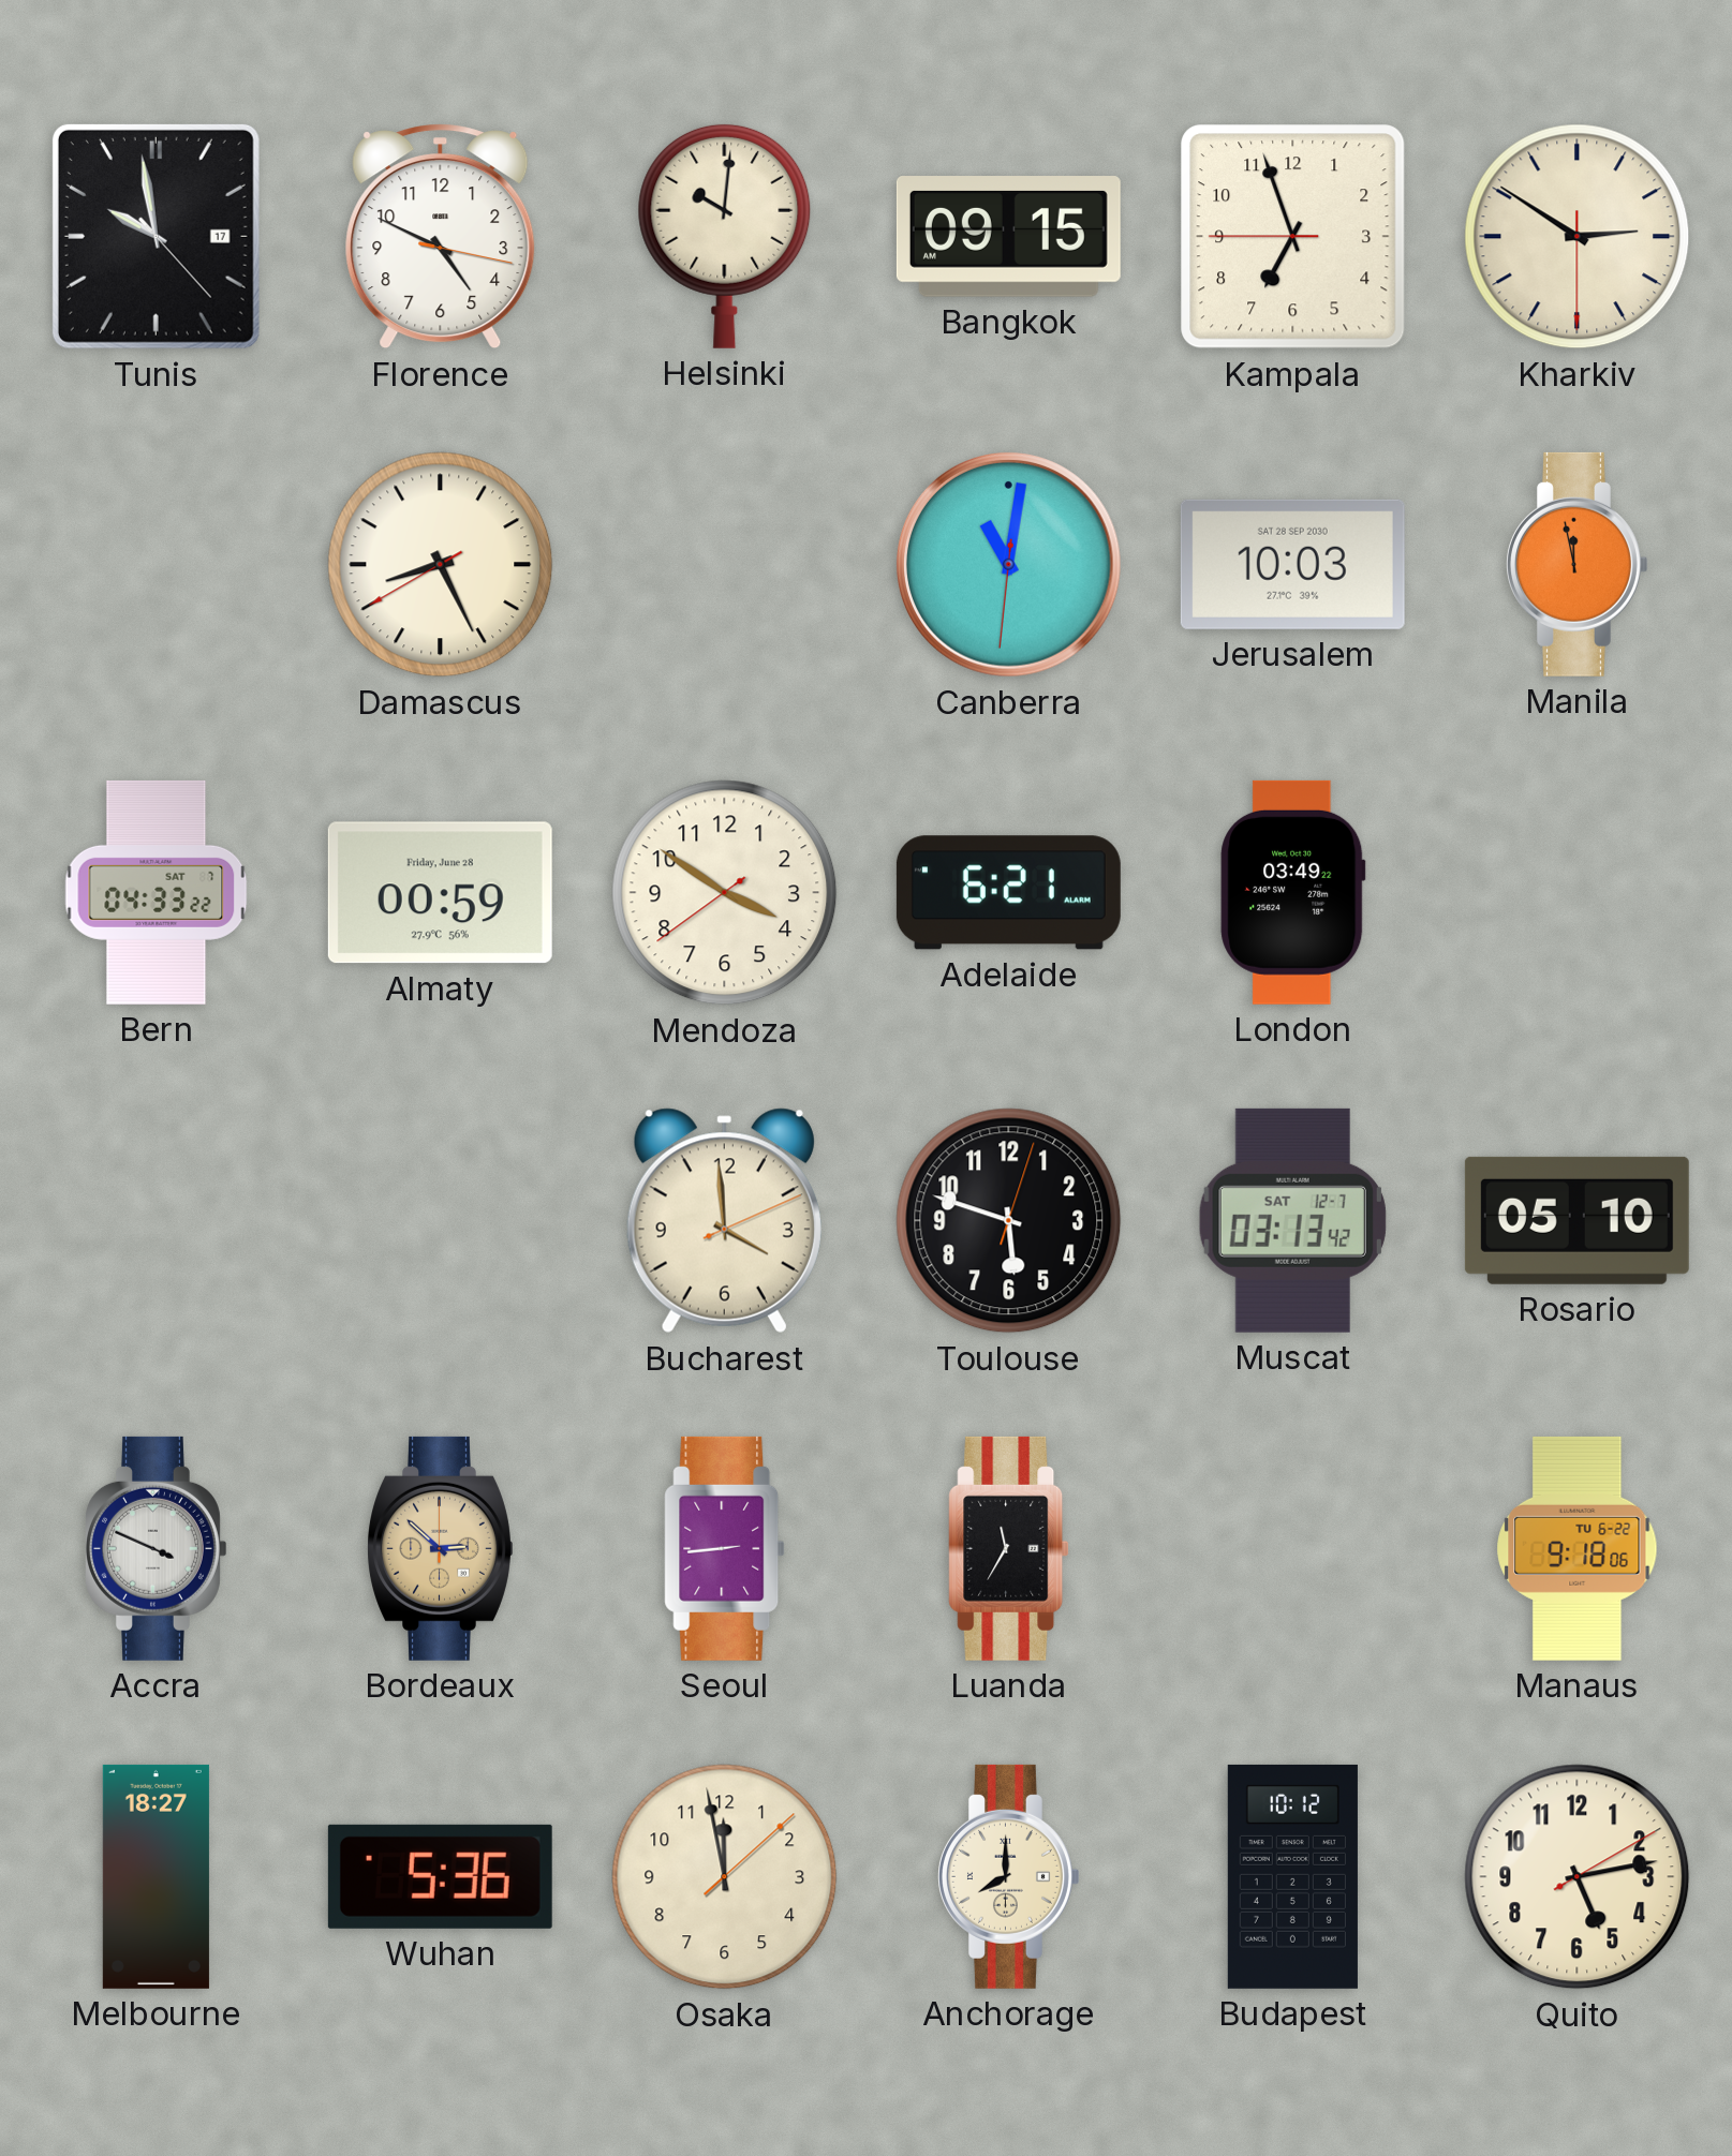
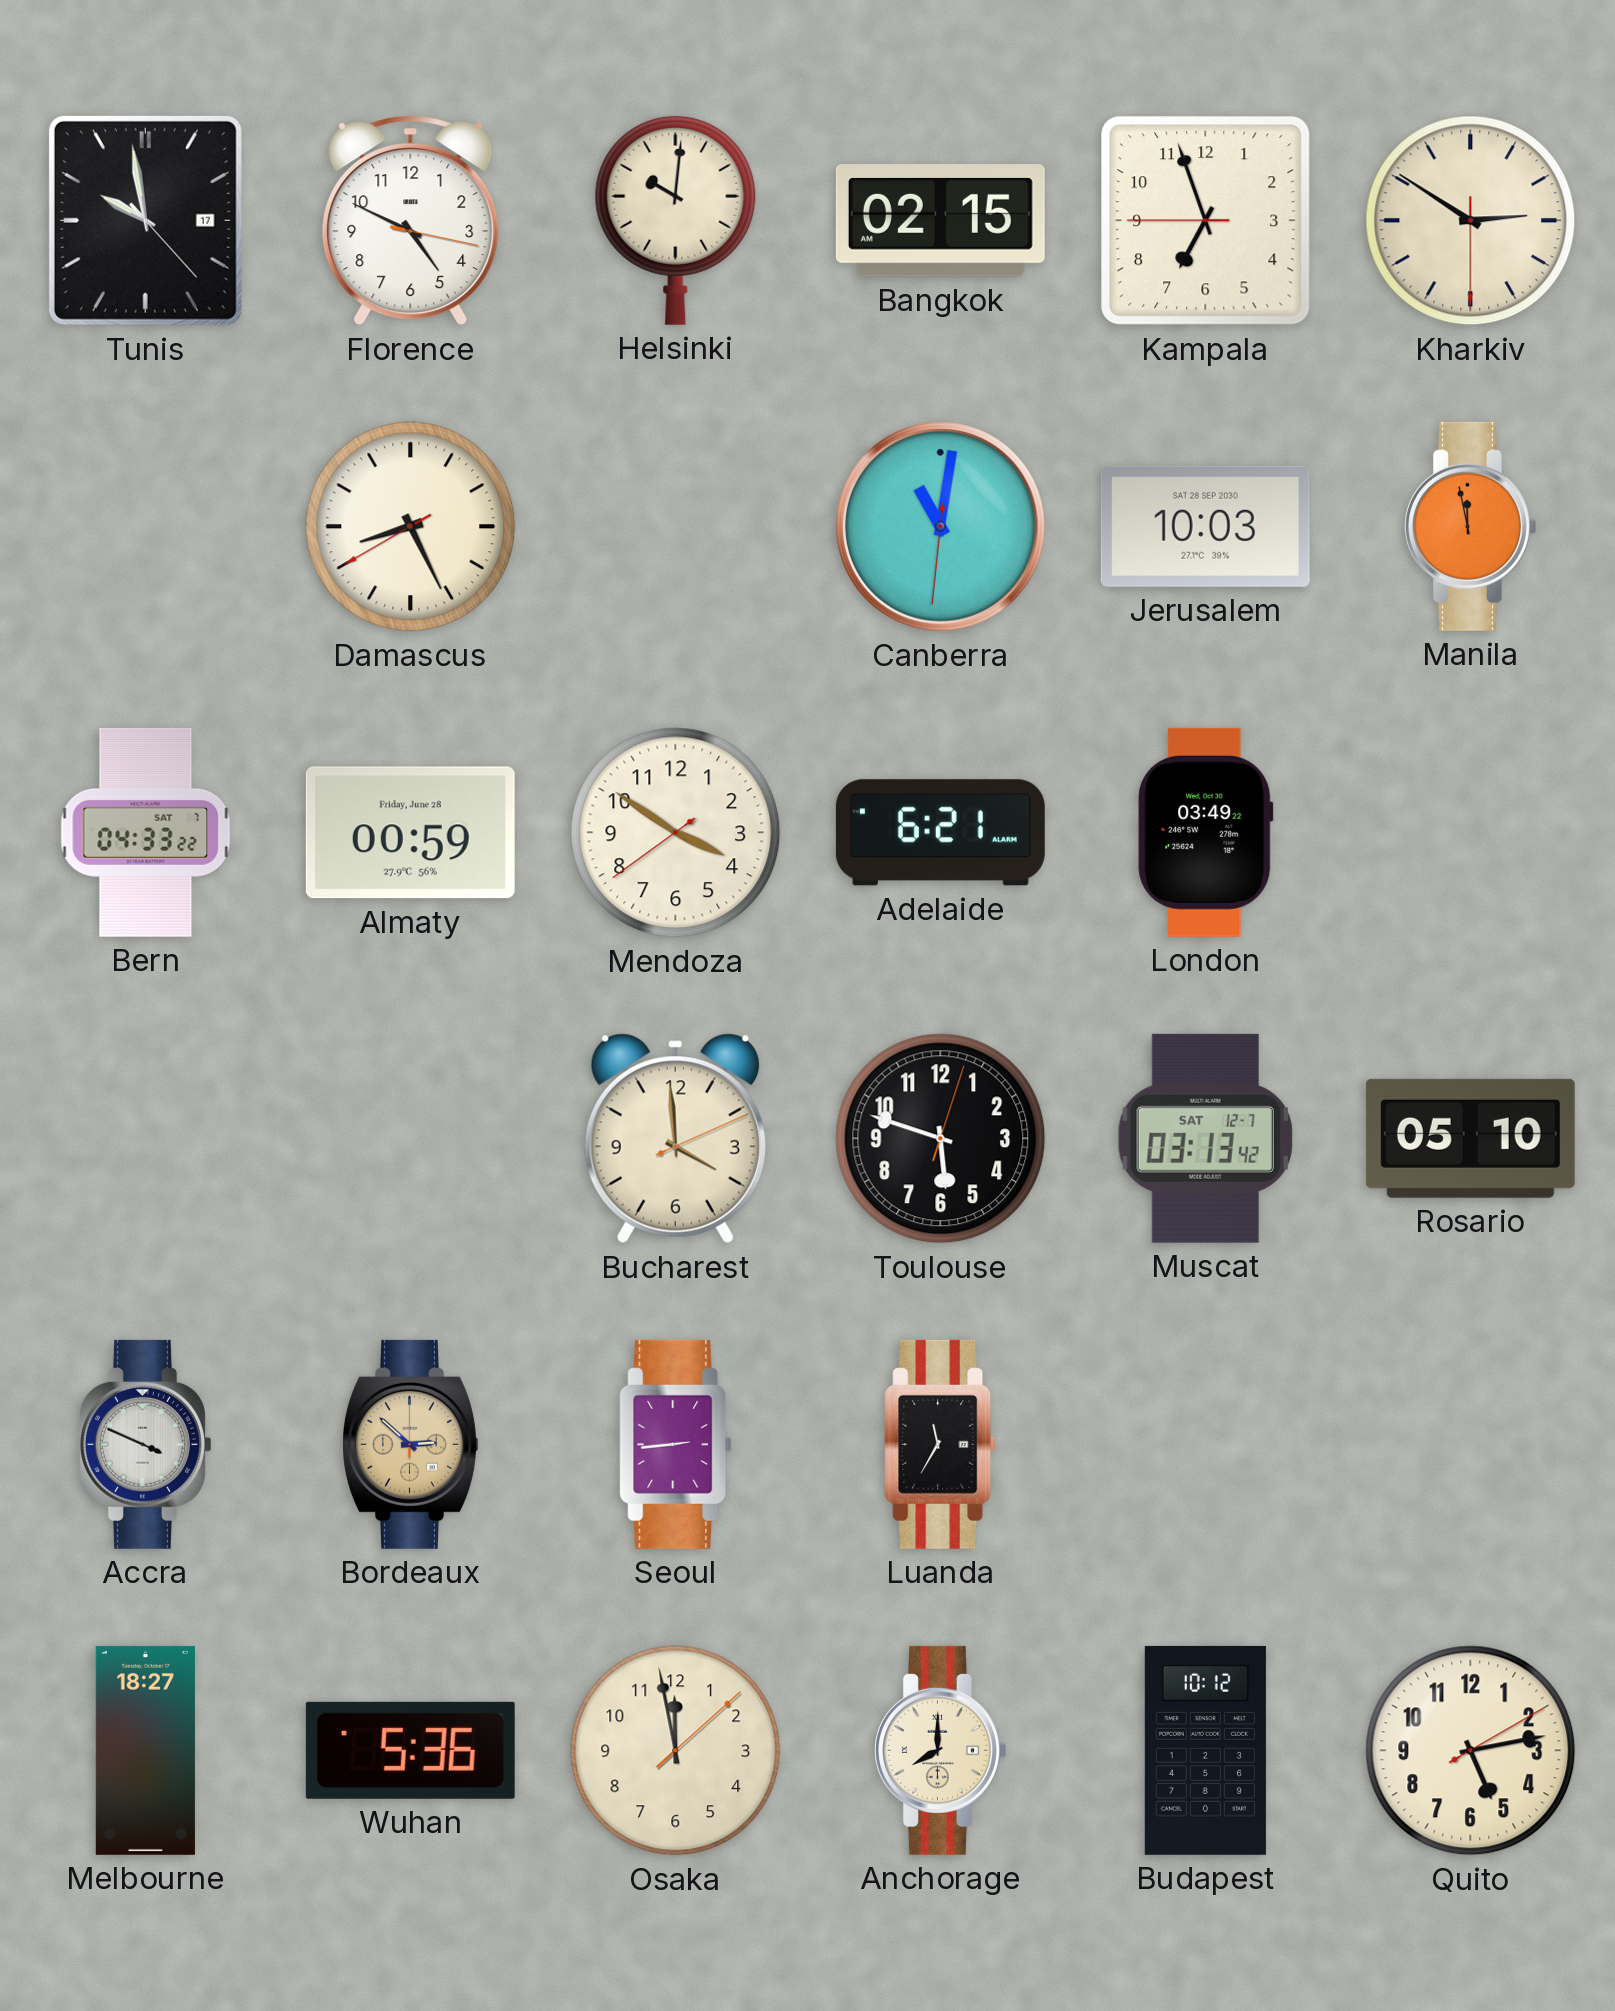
Bangkok: 09:15 -> 02:15 (940, 221)
Manaus: 9:18 -> none (1578, 1548)
